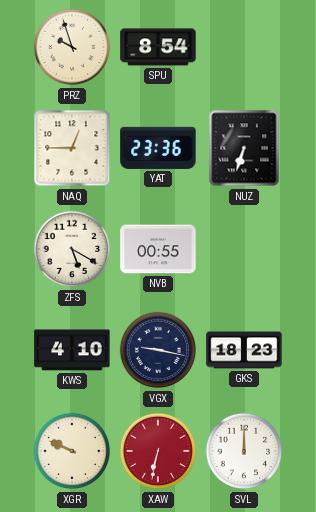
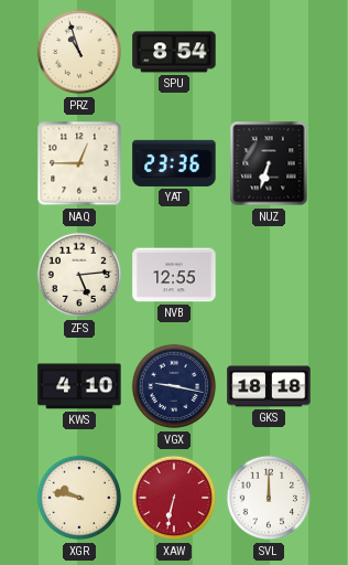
PRZ: 9:57 -> 10:57 (79, 52)
ZFS: 5:20 -> 5:14 (79, 275)
NVB: 00:55 -> 12:55 (174, 275)
GKS: 18:23 -> 18:18 (269, 386)
XGR: 9:49 -> 9:47 (79, 498)
